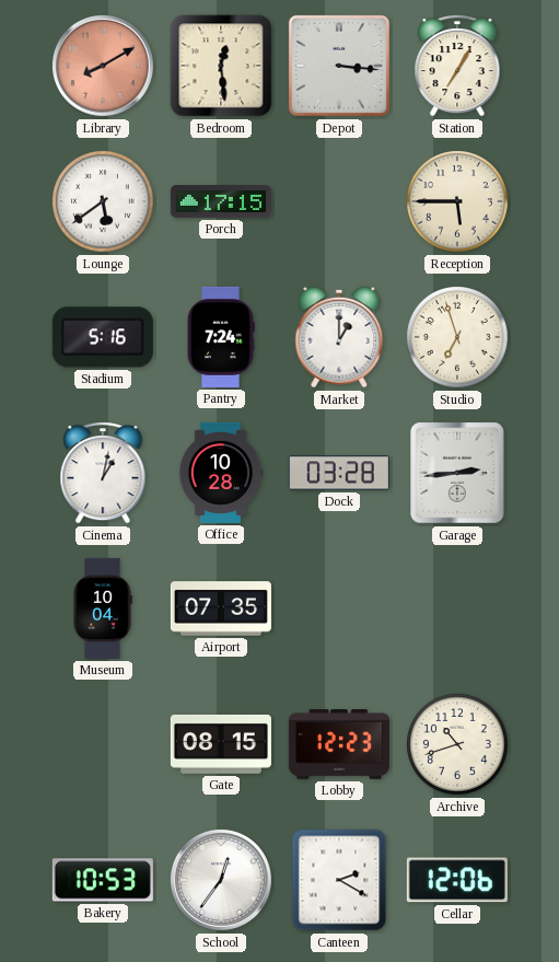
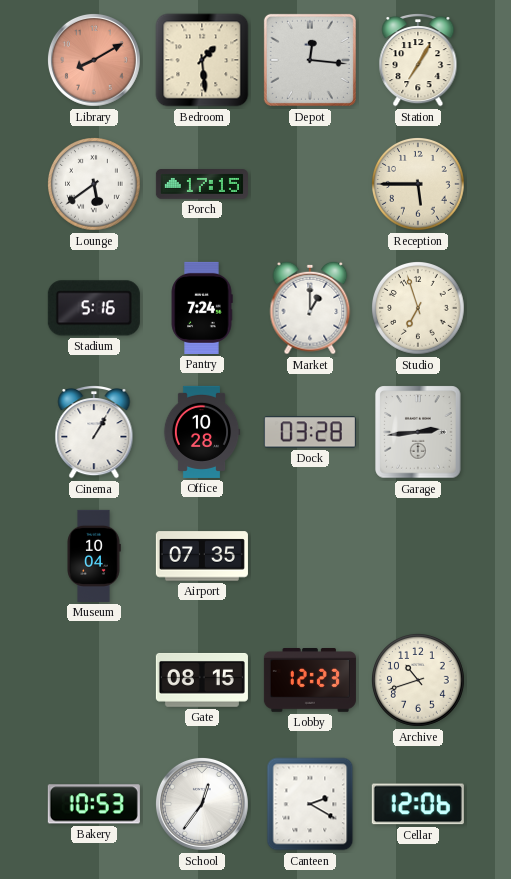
Bedroom: 12:29 -> 1:29 (202, 60)
Depot: 3:16 -> 12:16 (310, 60)
Cinema: 1:02 -> 1:05 (94, 433)
